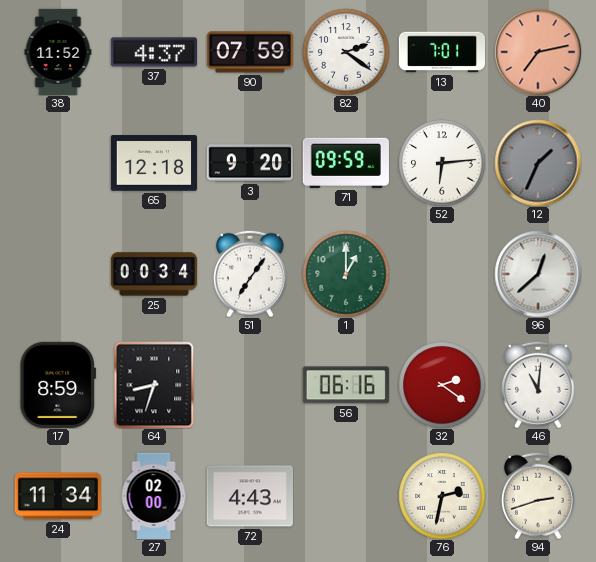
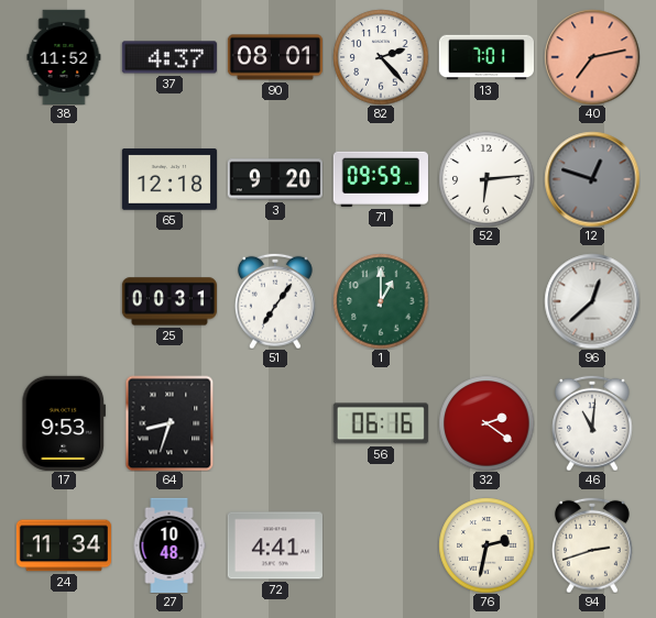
90: 07:59 -> 08:01 (274, 57)
82: 2:21 -> 2:23 (381, 57)
12: 1:34 -> 12:48 (592, 179)
25: 00:34 -> 00:31 (170, 301)
17: 8:59 -> 9:53 (64, 423)
27: 02:00 -> 10:48 (170, 544)
72: 4:43 -> 4:41 (275, 545)
